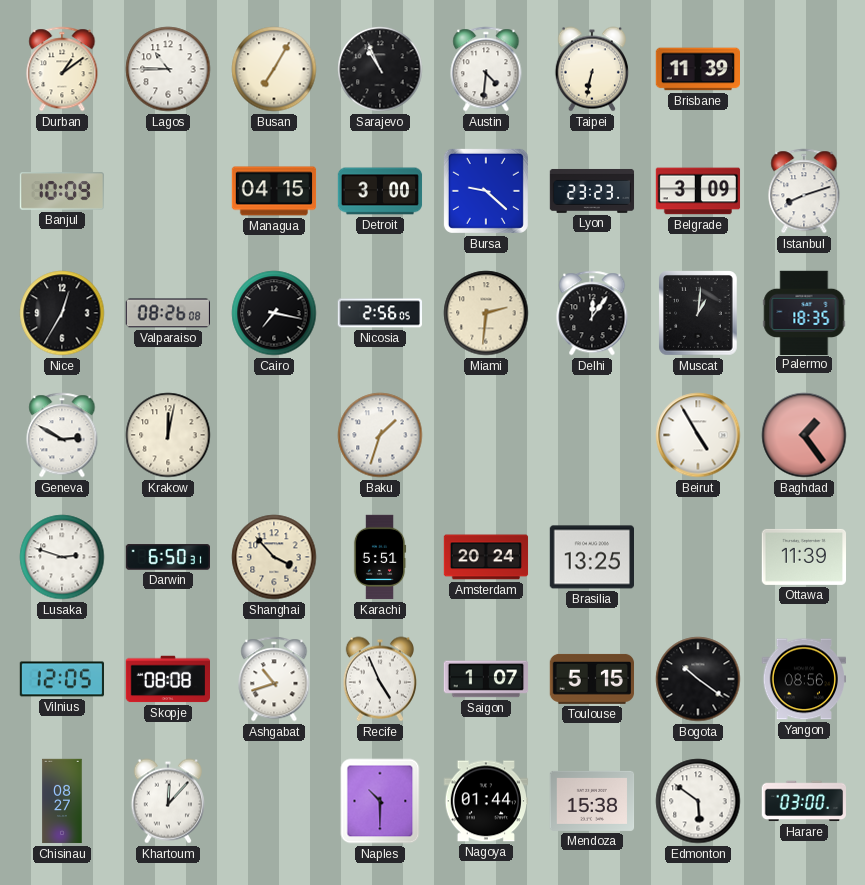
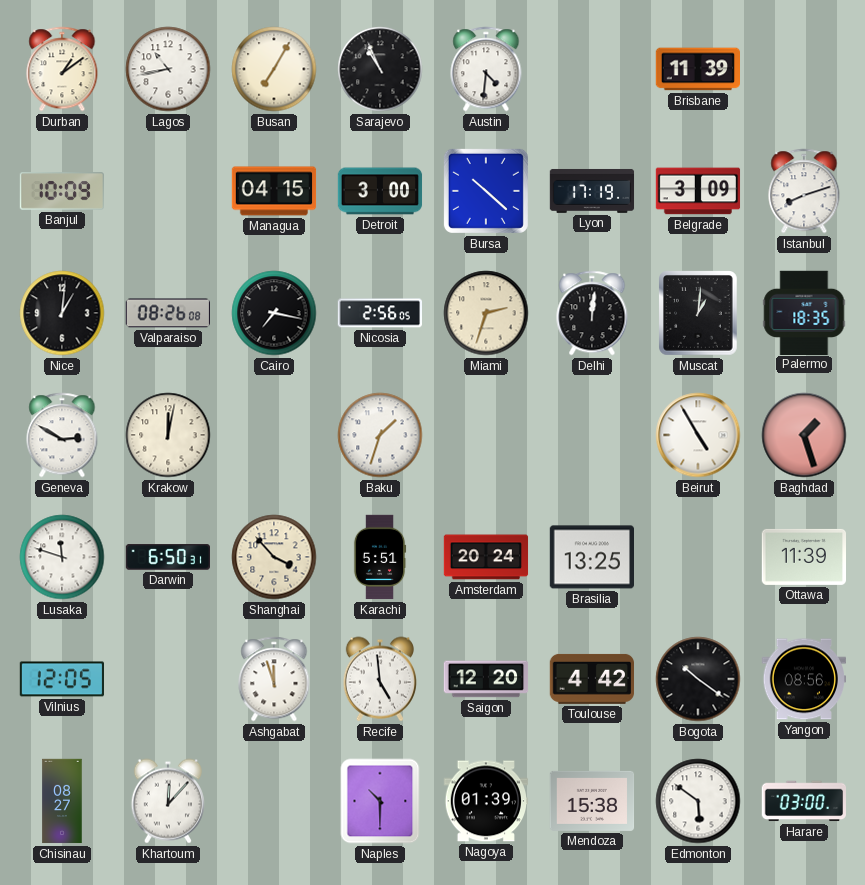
Lagos: 10:45 -> 10:43 (168, 69)
Taipei: 6:32 -> none (591, 69)
Bursa: 9:22 -> 10:22 (486, 191)
Lyon: 23:23 -> 17:19 (592, 191)
Nice: 12:35 -> 1:01 (62, 313)
Miami: 2:31 -> 2:33 (486, 313)
Delhi: 12:06 -> 12:01 (592, 313)
Baghdad: 1:24 -> 1:27 (804, 435)
Lusaka: 2:48 -> 11:48 (62, 557)
Skopje: 08:08 -> none (167, 679)
Ashgabat: 10:42 -> 11:57 (274, 679)
Recife: 4:56 -> 4:59 (379, 679)
Saigon: 1:07 -> 12:20 (486, 679)
Toulouse: 5:15 -> 4:42 (591, 679)
Nagoya: 01:44 -> 01:39 (485, 801)
